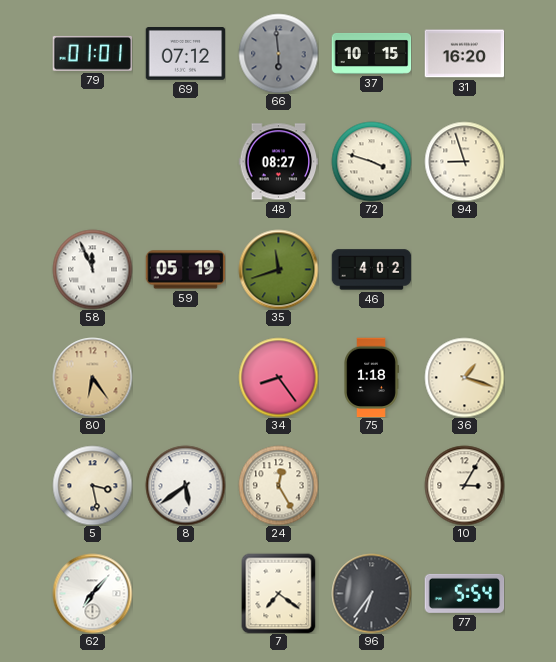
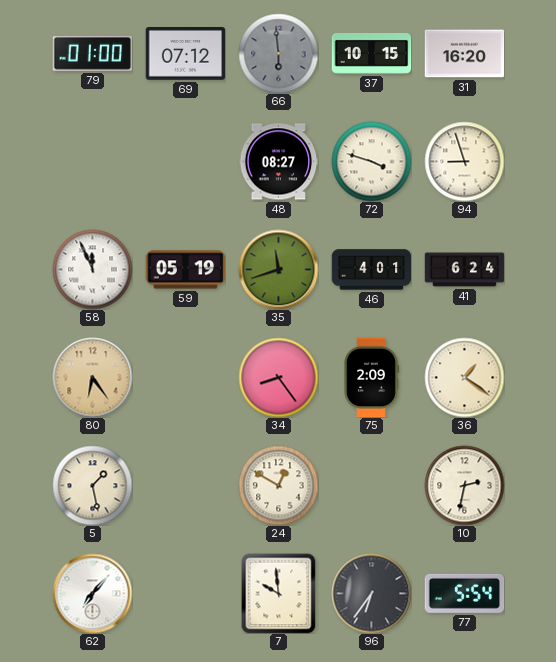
79: 01:01 -> 01:00 (92, 53)
46: 4:02 -> 4:01 (371, 270)
41: none -> 6:24 (464, 270)
75: 1:18 -> 2:09 (371, 377)
36: 1:18 -> 1:21 (464, 377)
5: 3:28 -> 1:28 (92, 485)
8: 5:39 -> none (185, 485)
24: 12:25 -> 12:50 (278, 485)
10: 3:05 -> 2:32 (464, 485)
7: 7:21 -> 9:59 (279, 593)
